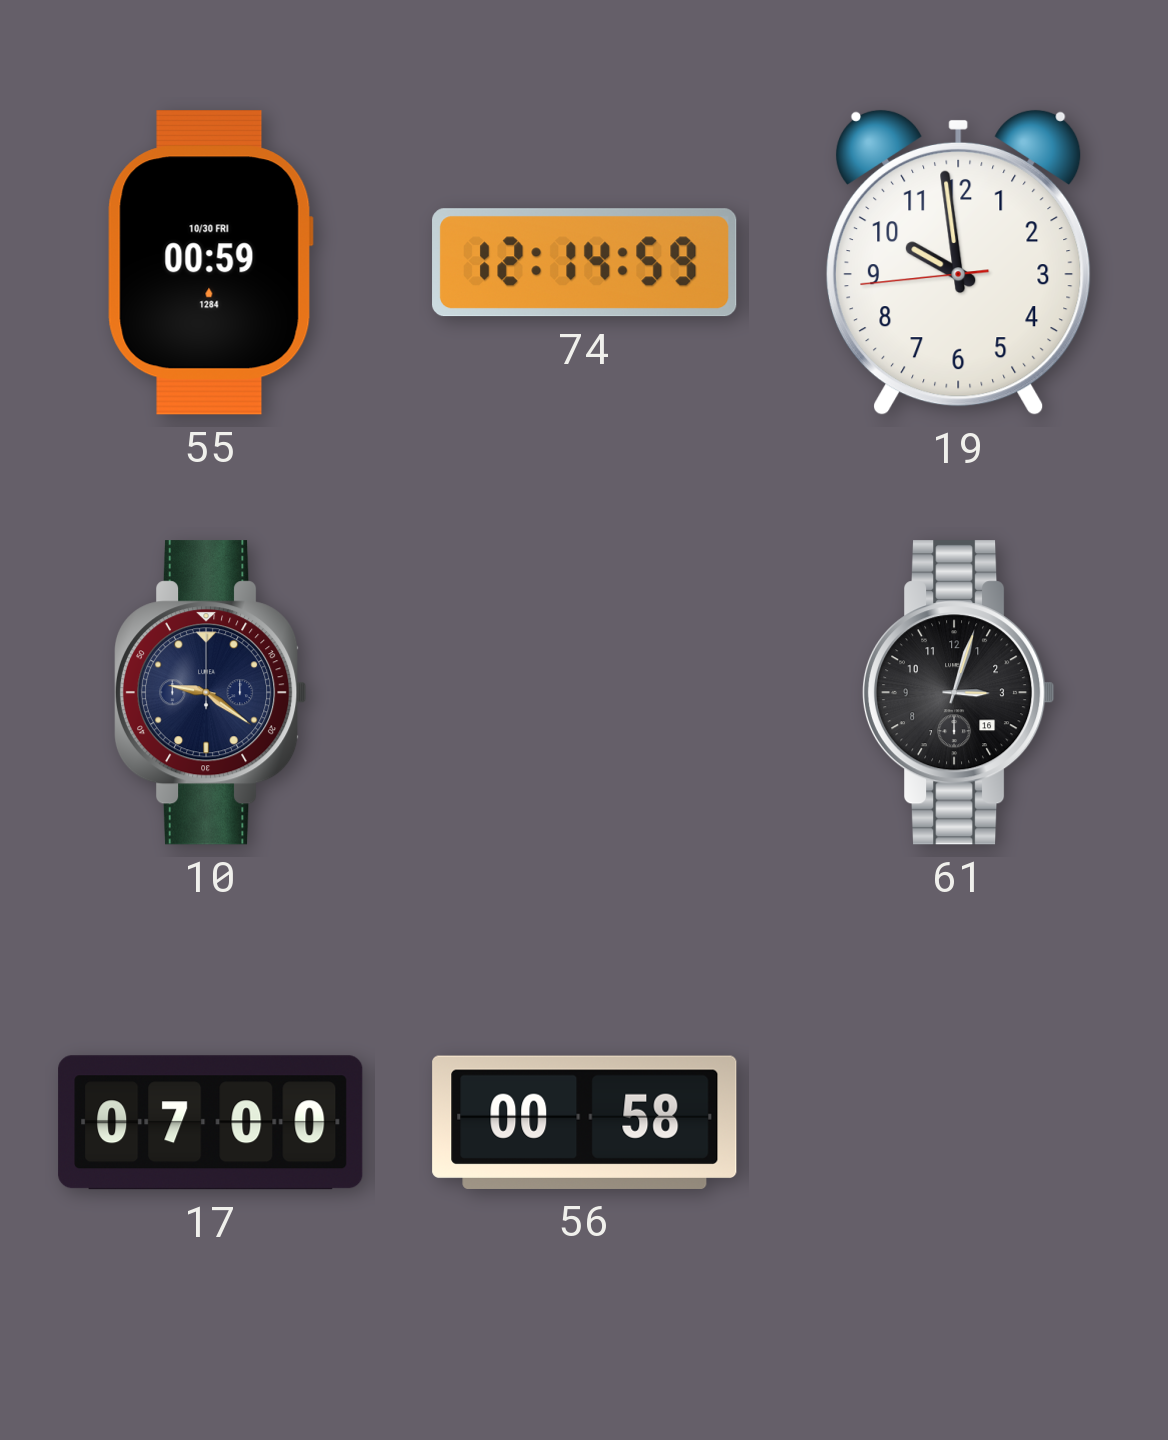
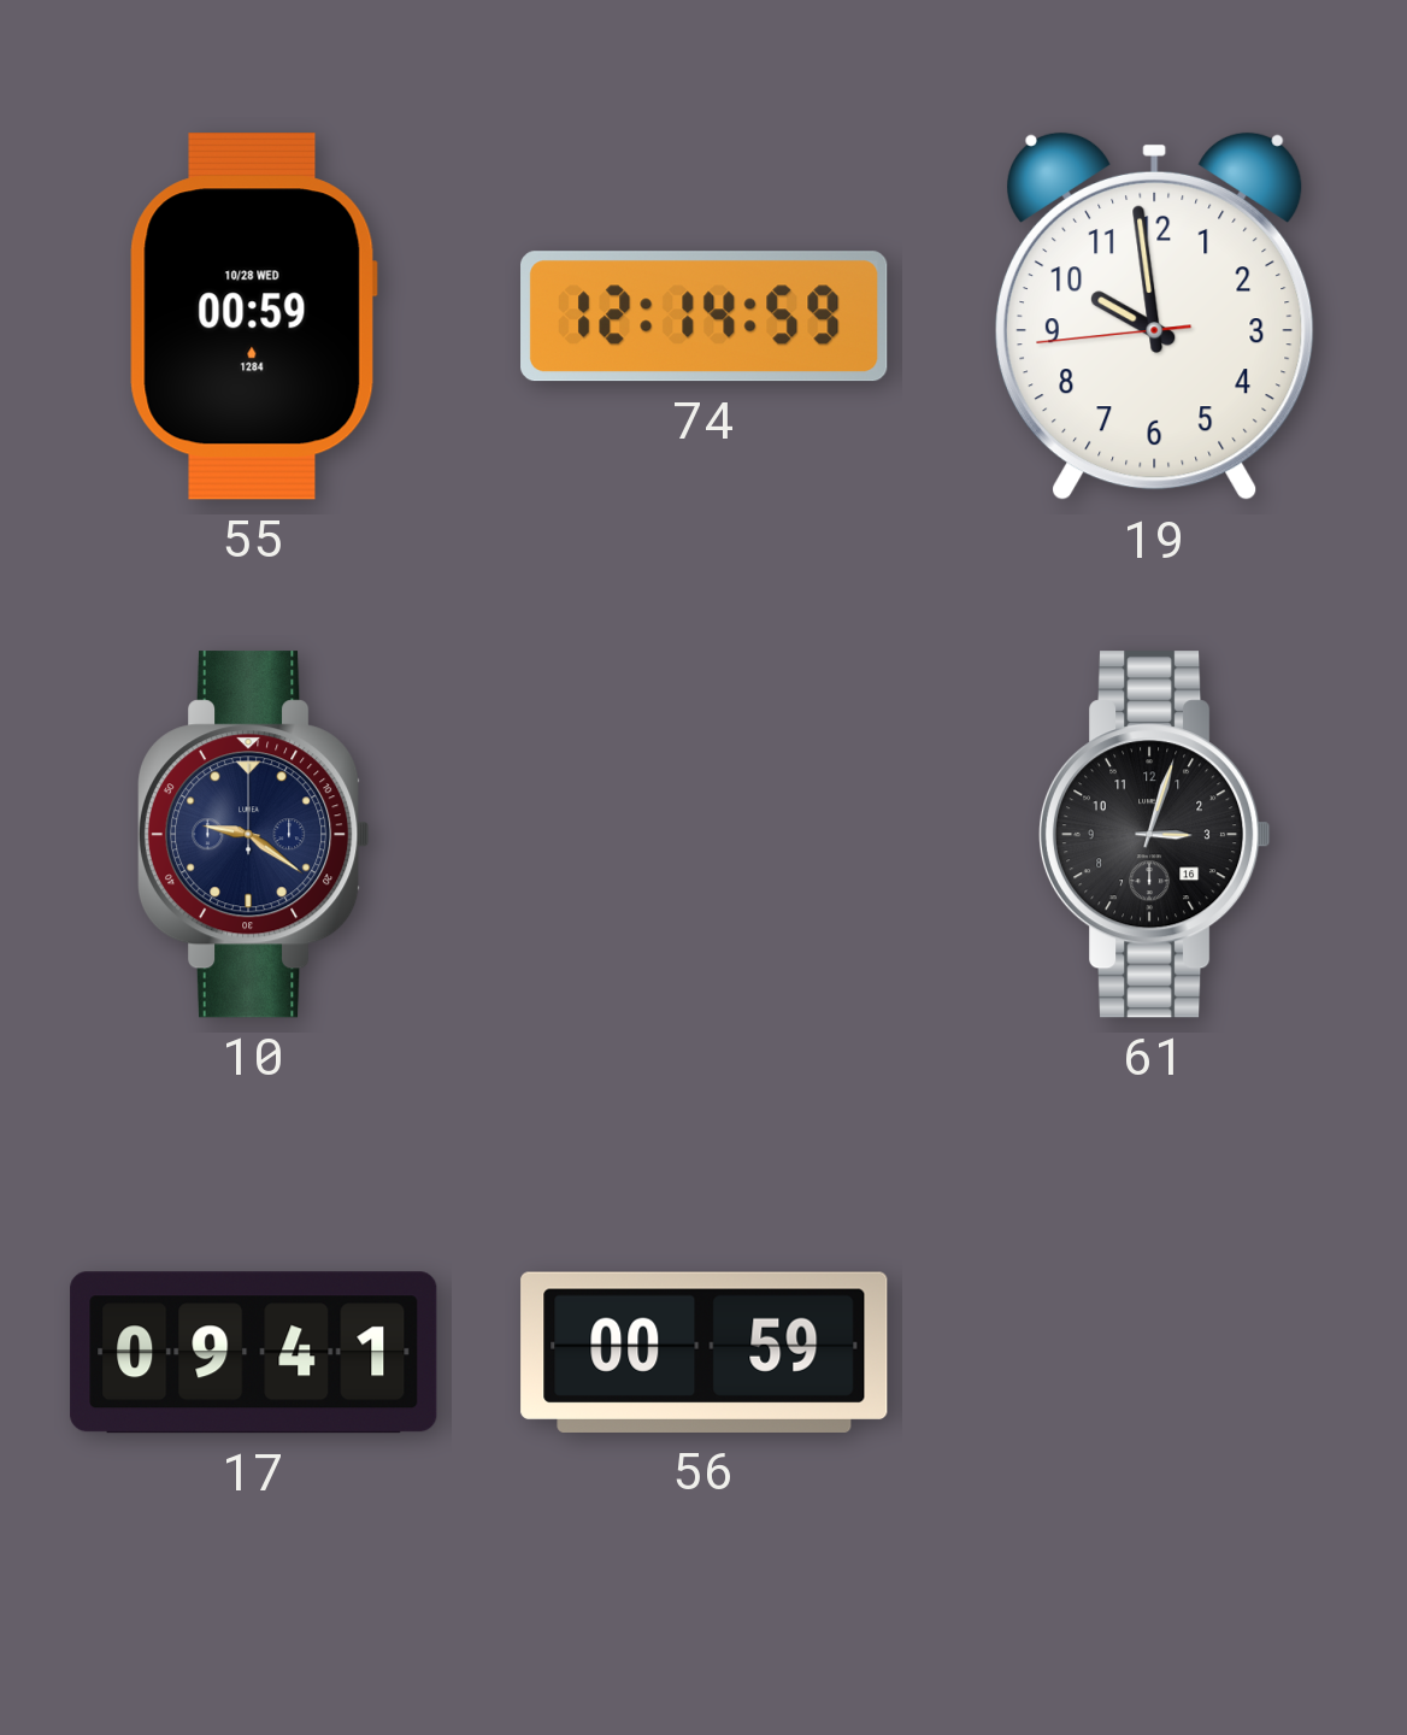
55 date: 10/30 FRI -> 10/28 WED (253, 317)
17: 07:00 -> 09:41 (254, 1353)
56: 00:58 -> 00:59 (705, 1352)
